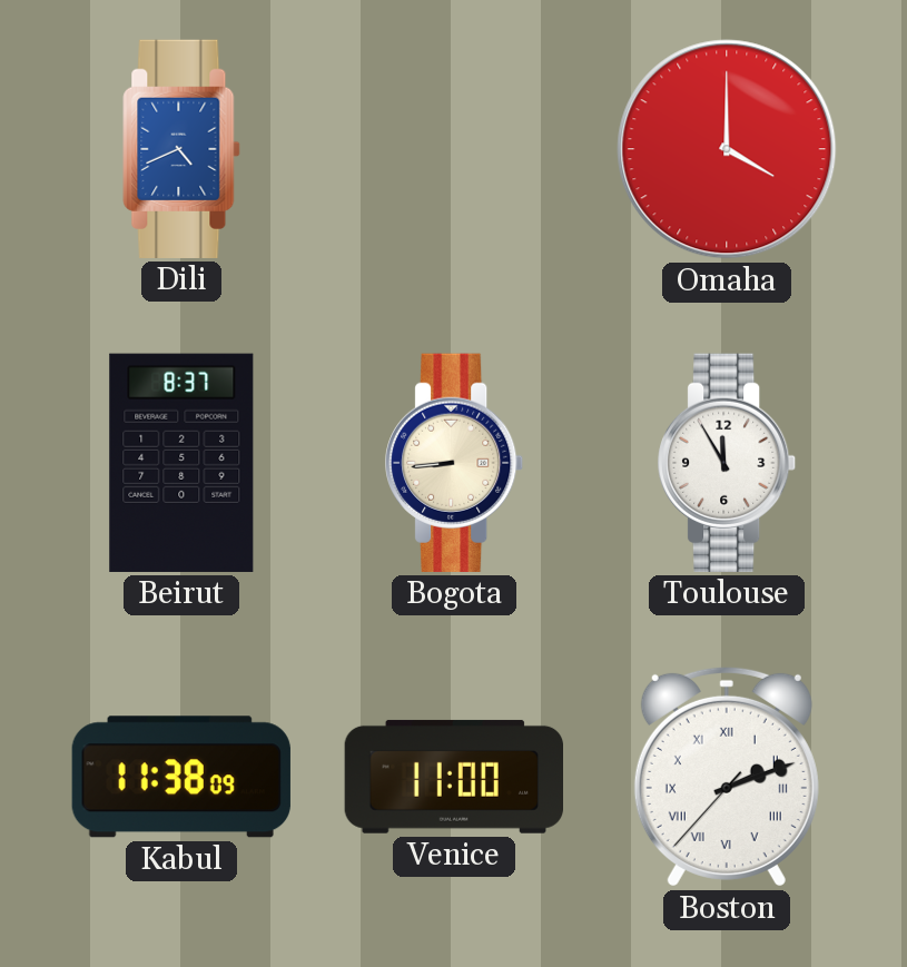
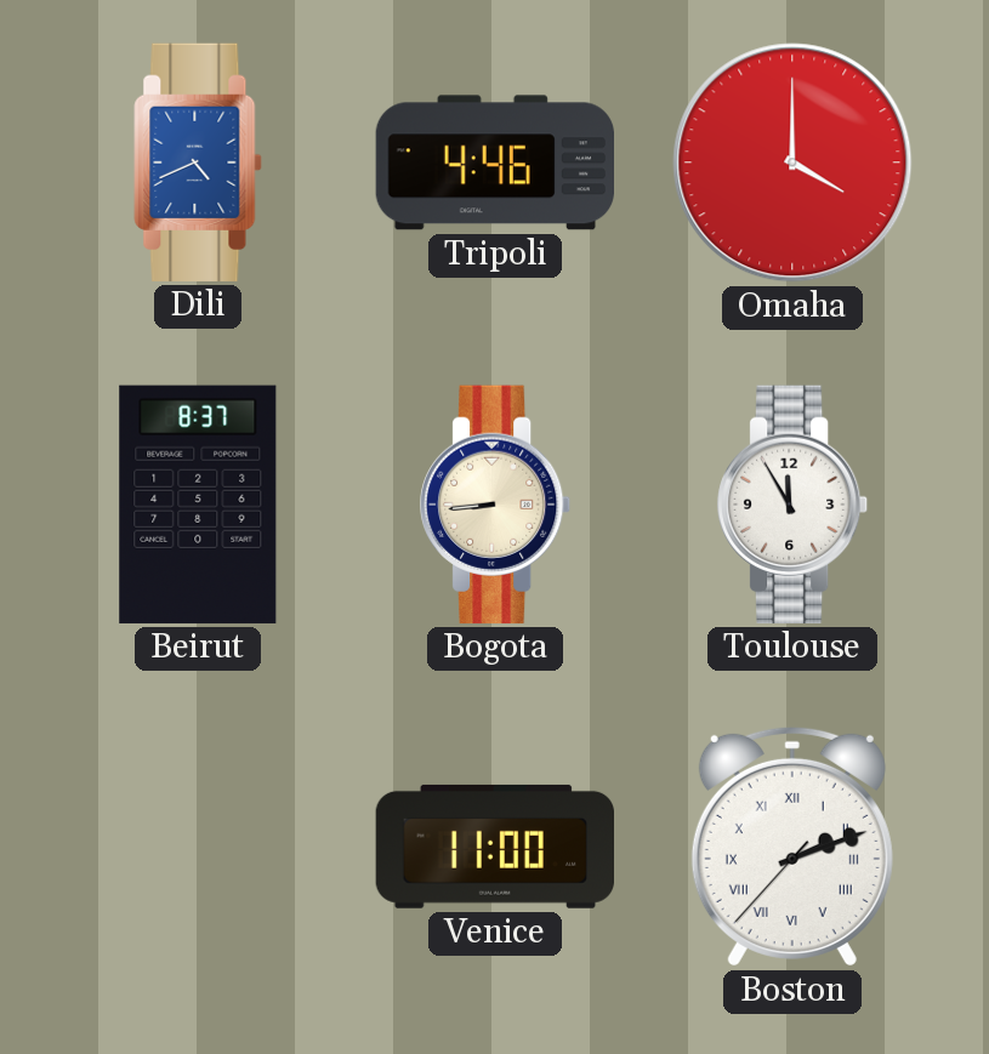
Tripoli: none -> 4:46 (494, 163)
Kabul: 11:38 -> none (181, 777)
